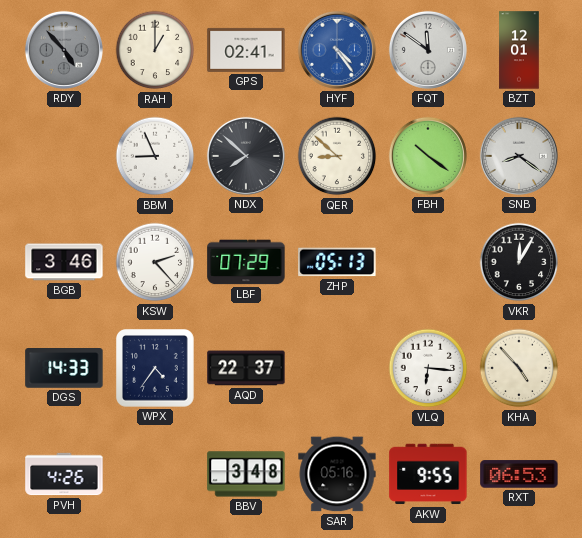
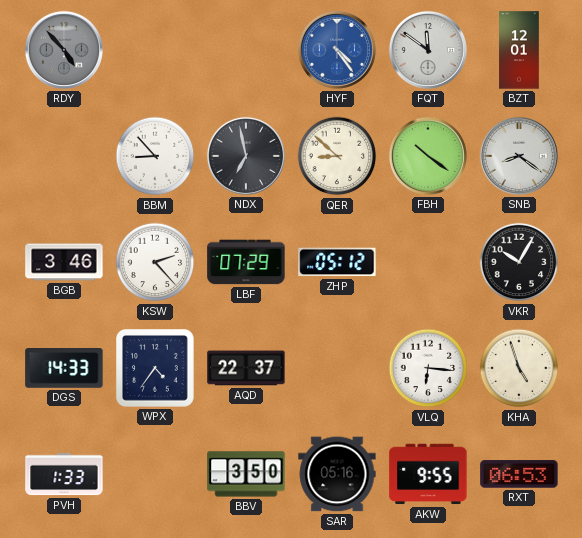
RAH: 1:00 -> none (155, 50)
GPS: 02:41 -> none (246, 50)
BBM: 8:56 -> 8:53 (155, 156)
NDX: 7:52 -> 6:58 (246, 156)
ZHP: 05:13 -> 05:12 (337, 262)
VKR: 12:05 -> 10:05 (519, 262)
KHA: 4:53 -> 4:57 (519, 368)
PVH: 4:26 -> 1:33 (64, 474)
BBV: 3:48 -> 3:50 (246, 474)
